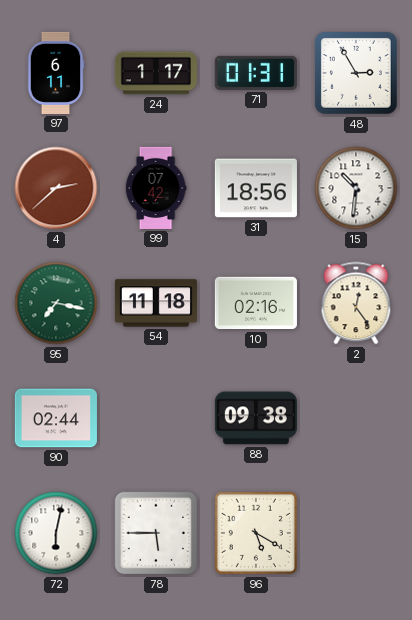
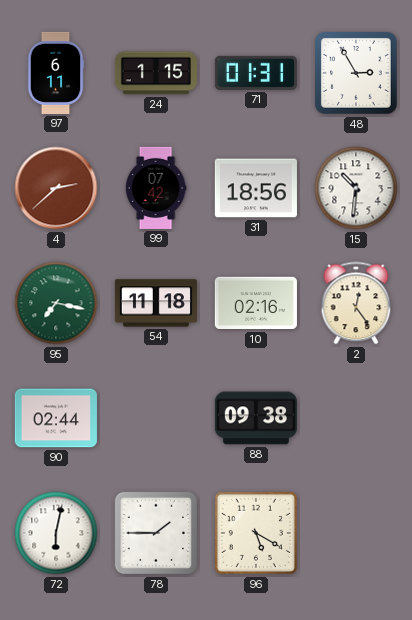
24: 1:17 -> 1:15 (156, 73)
78: 5:45 -> 1:45 (156, 533)
